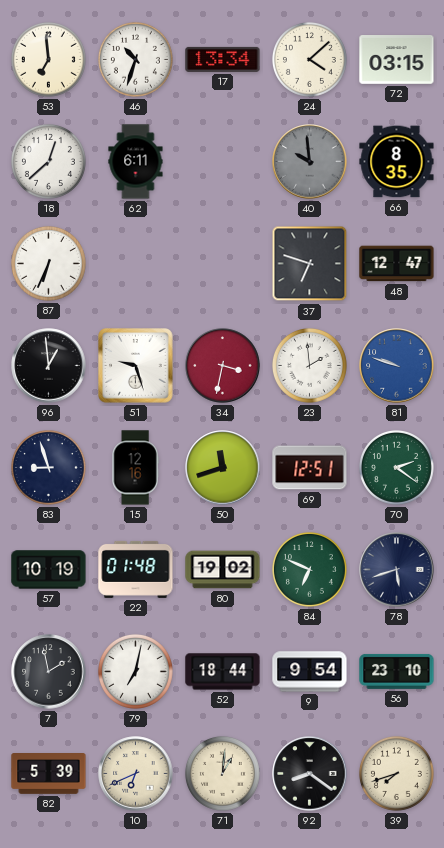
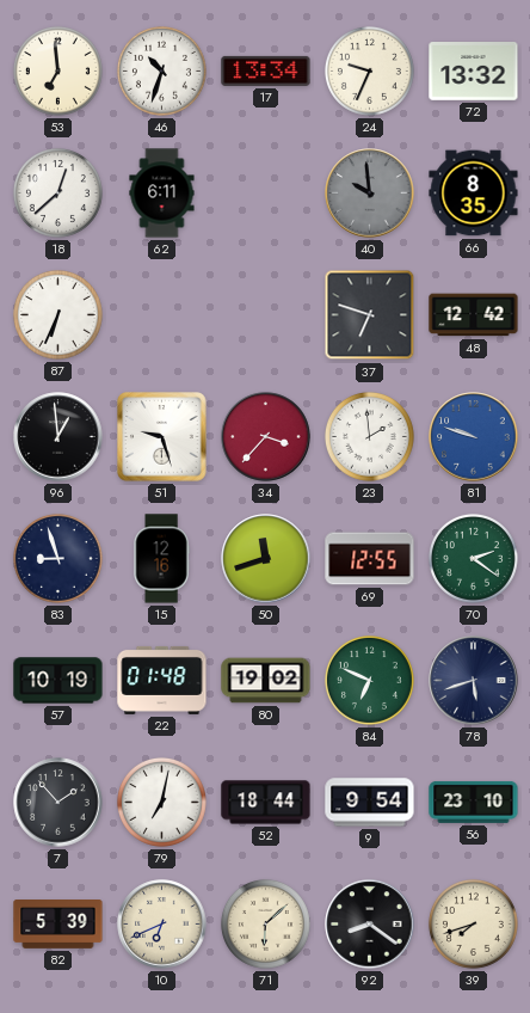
24: 4:08 -> 9:34 (369, 70)
72: 03:15 -> 13:32 (474, 72)
48: 12:47 -> 12:42 (474, 315)
34: 3:32 -> 3:37 (266, 437)
69: 12:51 -> 12:55 (370, 559)
7: 1:58 -> 1:53 (58, 803)
71: 1:01 -> 6:08 (265, 923)
